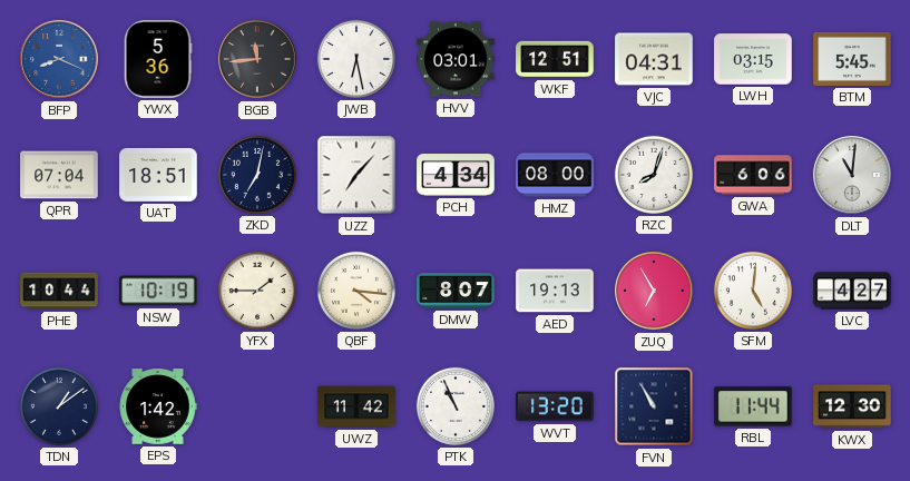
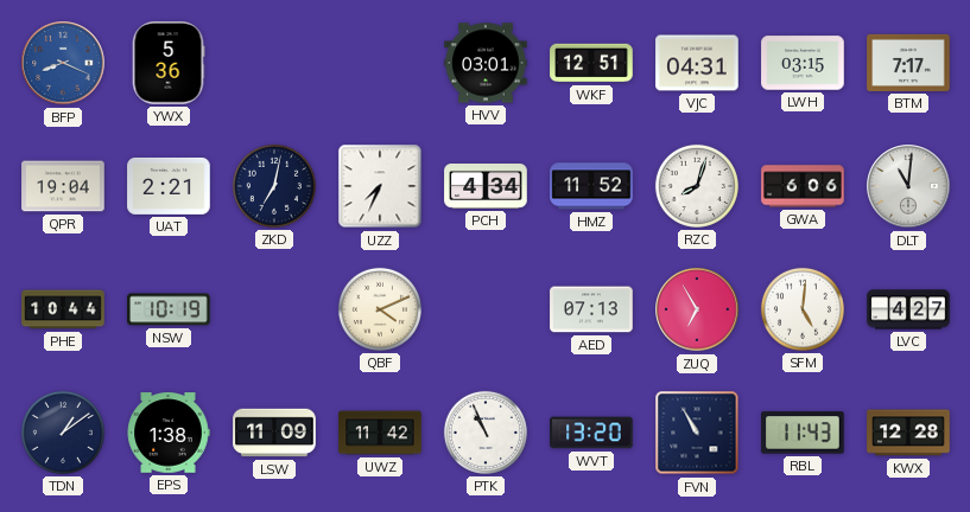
BGB: 11:44 -> none (257, 59)
JWB: 6:28 -> none (356, 59)
BTM: 5:45 -> 7:17 (908, 63)
QPR: 07:04 -> 19:04 (63, 186)
UAT: 18:51 -> 2:21 (169, 186)
UZZ: 7:07 -> 7:34 (380, 186)
HMZ: 08:00 -> 11:52 (591, 186)
YFX: 1:45 -> none (257, 291)
QBF: 4:16 -> 4:11 (380, 309)
DMW: 8:07 -> none (456, 291)
AED: 19:13 -> 07:13 (591, 309)
EPS: 1:42 -> 1:38 (169, 433)
LSW: none -> 11:09 (274, 433)
RBL: 11:44 -> 11:43 (803, 433)
KWX: 12:30 -> 12:28 (908, 433)
